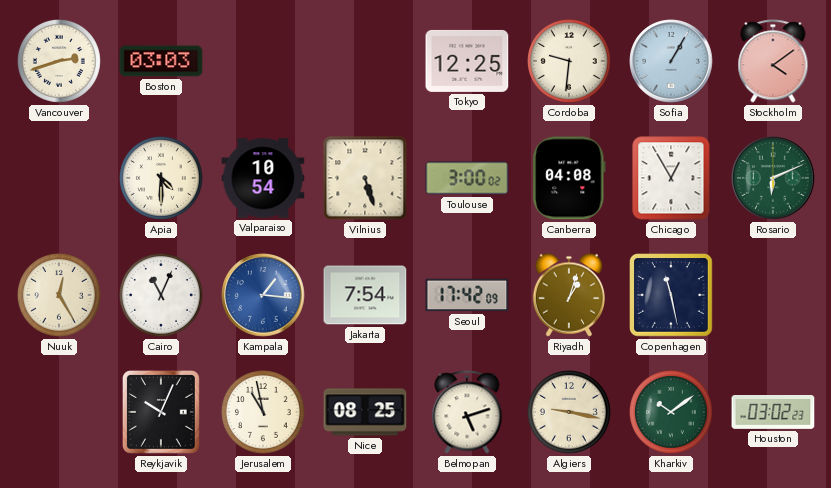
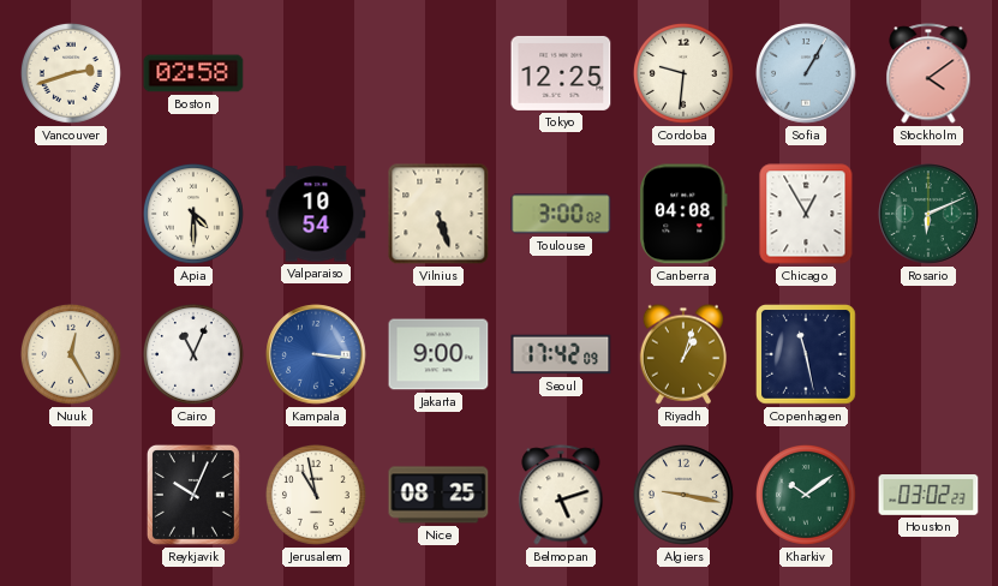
Boston: 03:03 -> 02:58 (193, 73)
Kampala: 1:16 -> 3:16 (316, 354)
Jakarta: 7:54 -> 9:00 (438, 354)
